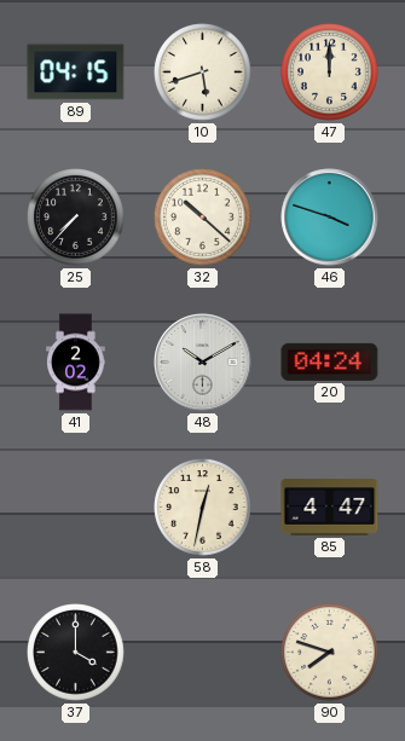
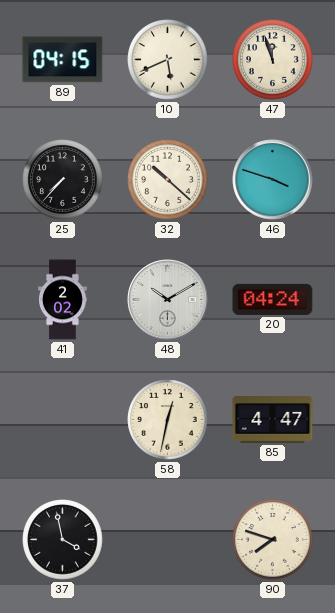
10: 5:42 -> 5:41 (168, 60)
47: 12:00 -> 11:57 (273, 60)
37: 4:00 -> 3:58 (63, 540)
